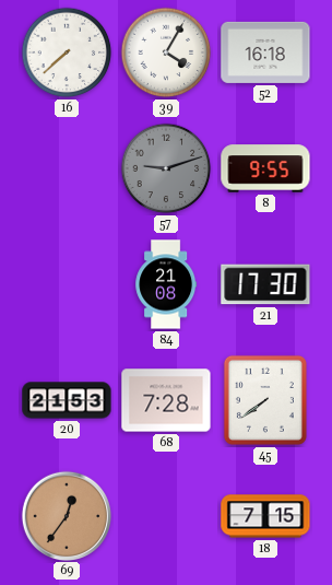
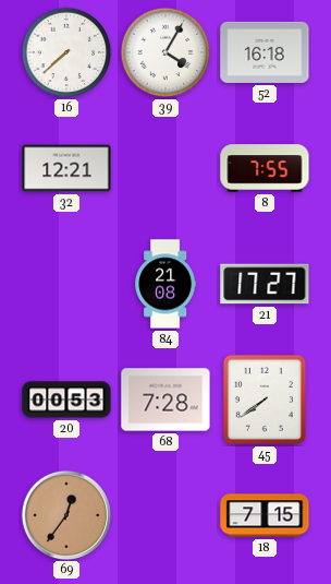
32: none -> 12:21 (66, 168)
57: 9:12 -> none (166, 168)
8: 9:55 -> 7:55 (265, 168)
21: 17:30 -> 17:27 (265, 284)
20: 21:53 -> 00:53 (66, 400)
